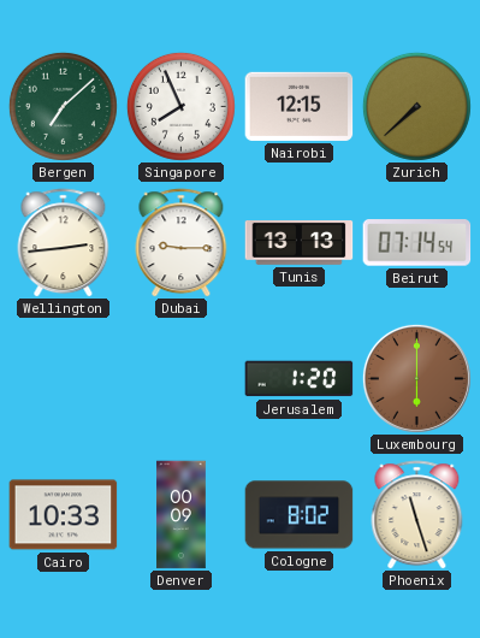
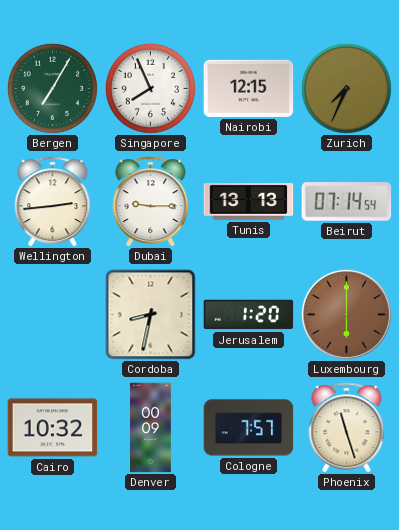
Bergen: 7:08 -> 7:05 (52, 88)
Zurich: 7:38 -> 7:34 (346, 88)
Cordoba: none -> 8:32 (151, 315)
Cairo: 10:33 -> 10:32 (53, 428)
Cologne: 8:02 -> 7:57 (249, 428)
